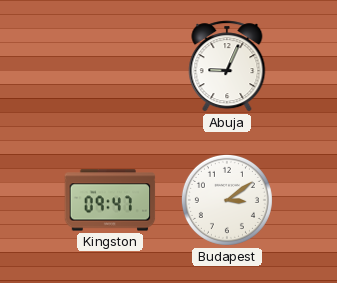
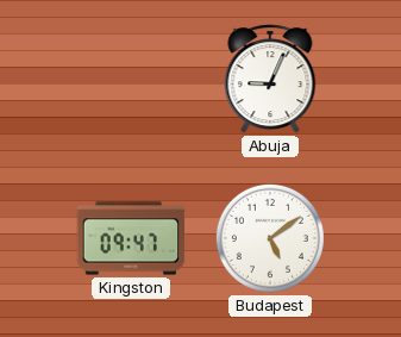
Budapest: 3:09 -> 5:09 (270, 238)
